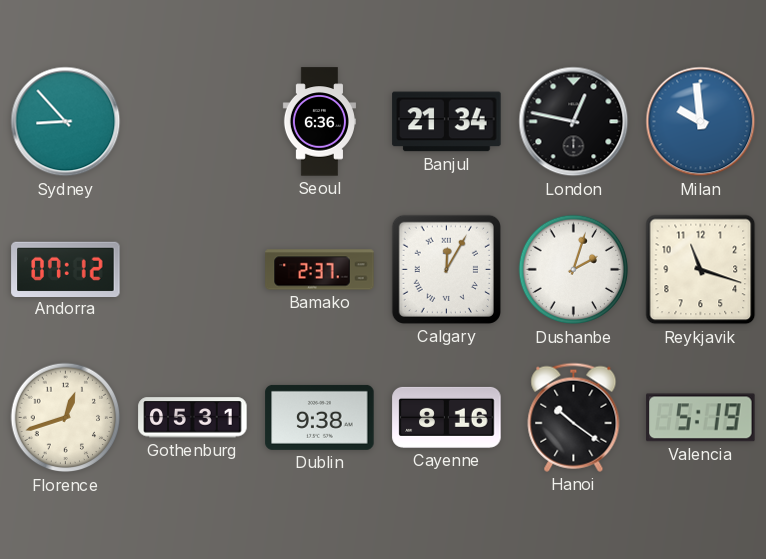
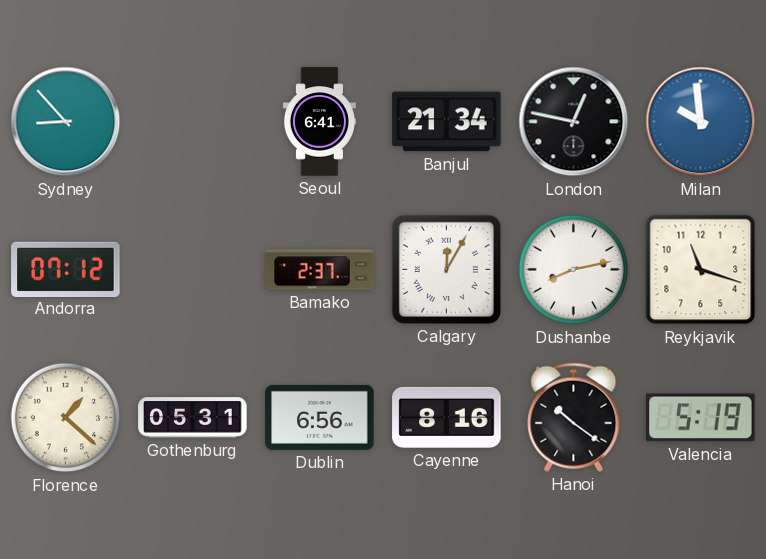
Seoul: 6:36 -> 6:41 (319, 122)
Dushanbe: 2:03 -> 8:13 (574, 270)
Florence: 12:42 -> 1:22 (66, 418)
Dublin: 9:38 -> 6:56 (320, 417)
